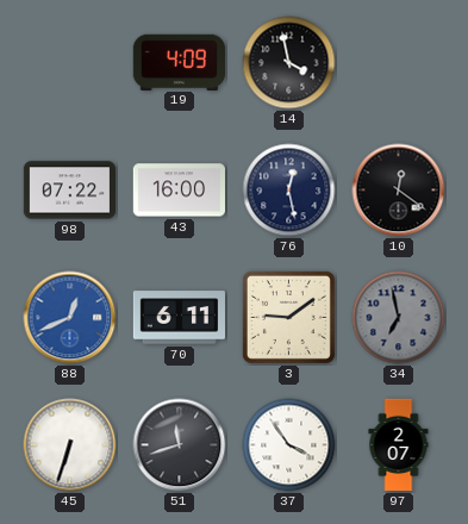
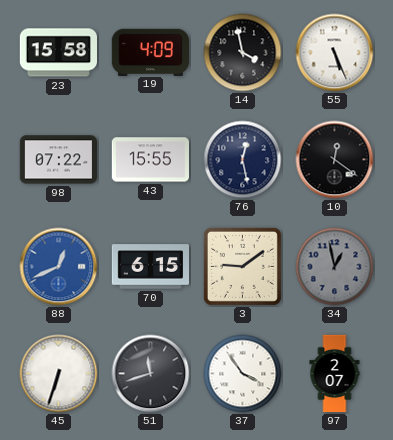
23: none -> 15:58 (58, 53)
55: none -> 5:26 (335, 53)
43: 16:00 -> 15:55 (150, 160)
70: 6:11 -> 6:15 (150, 267)
34: 6:58 -> 12:58 (335, 267)
